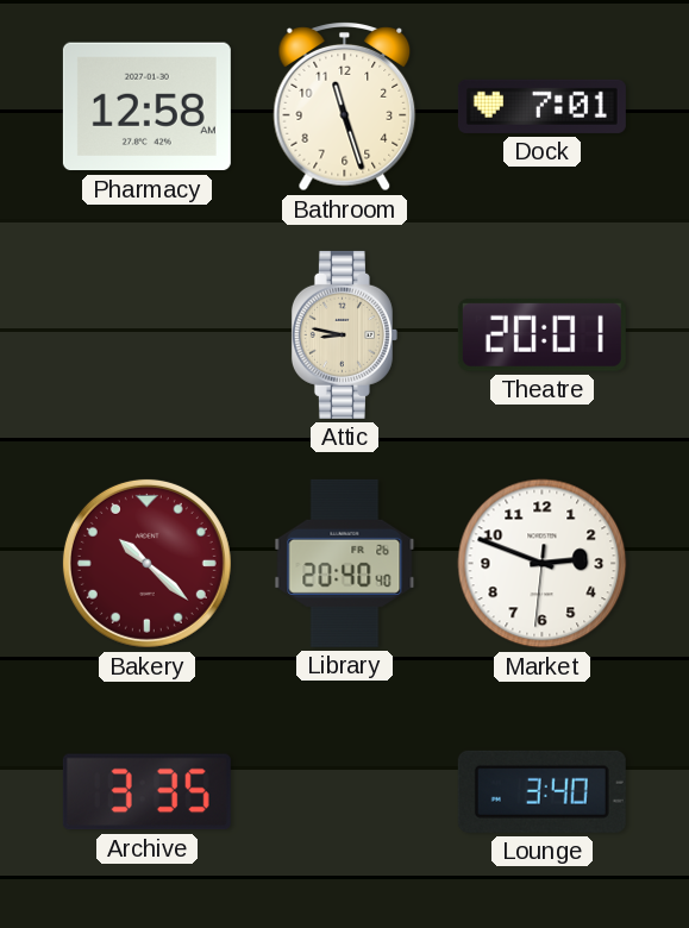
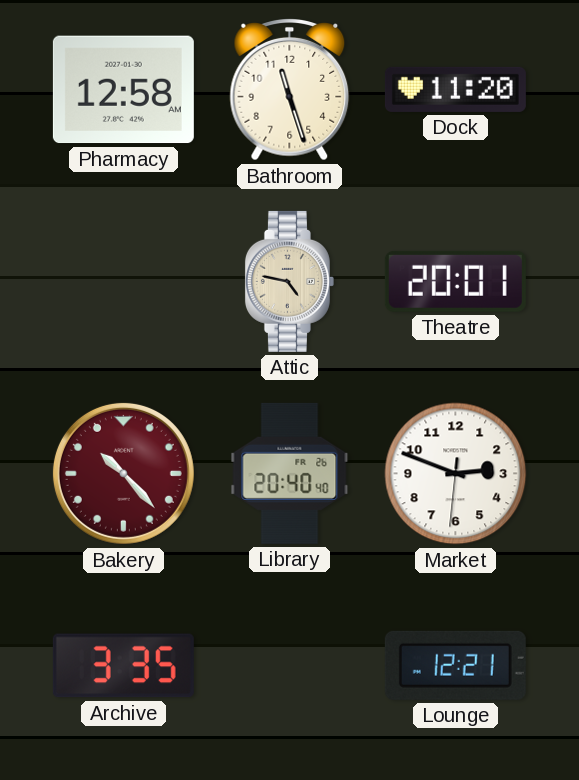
Dock: 7:01 -> 11:20 (455, 89)
Attic: 8:47 -> 4:47 (289, 281)
Bakery: 10:22 -> 10:23 (123, 473)
Lounge: 3:40 -> 12:21 (455, 665)
